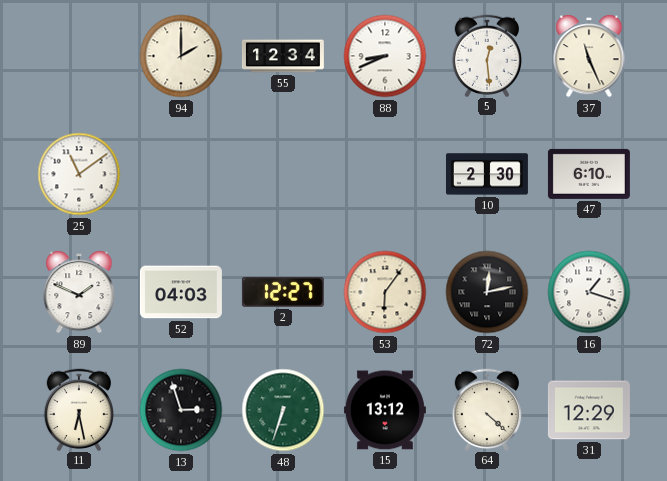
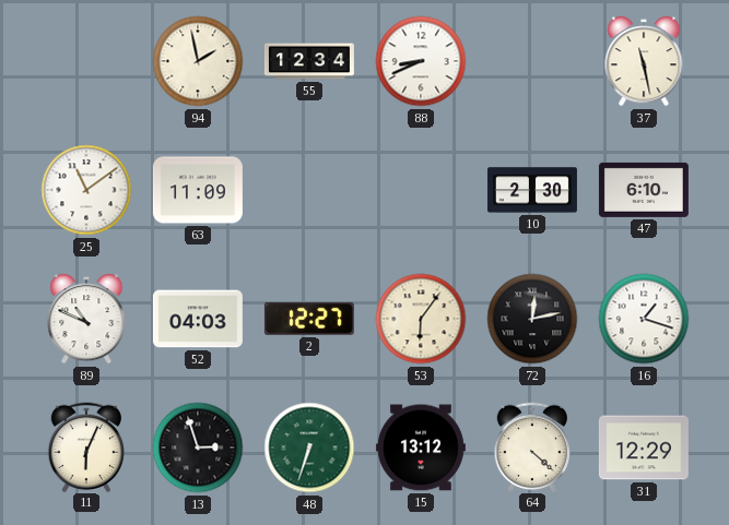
94: 2:00 -> 1:58 (198, 61)
5: 12:29 -> none (487, 55)
37: 11:26 -> 11:28 (644, 61)
63: none -> 11:09 (198, 190)
89: 1:49 -> 10:49 (86, 319)
11: 6:28 -> 6:04 (86, 446)
